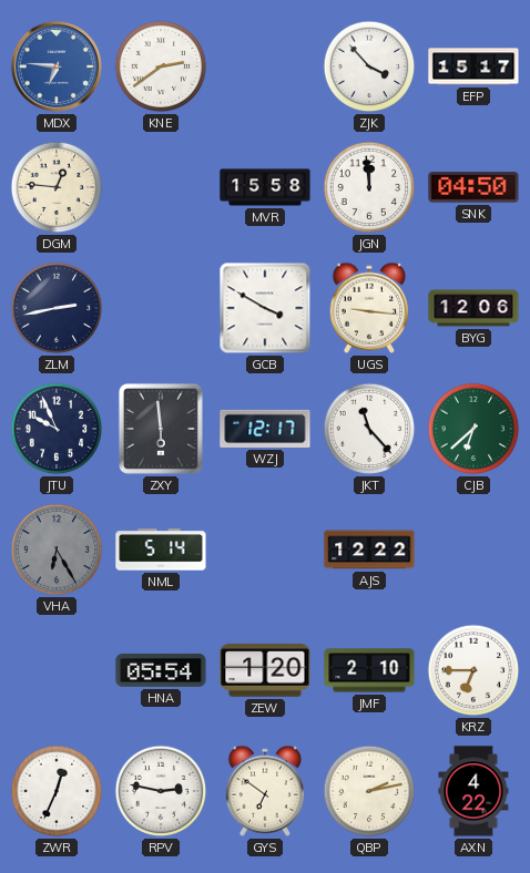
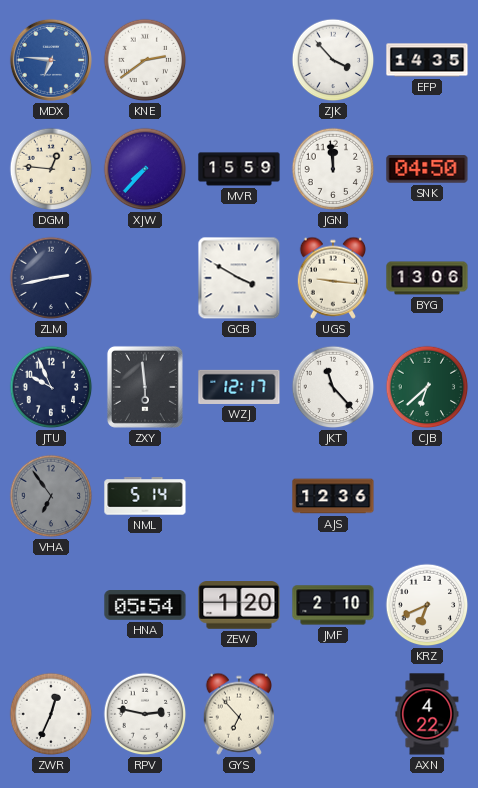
EFP: 15:17 -> 14:35 (427, 60)
XJW: none -> 7:37 (145, 169)
MVR: 15:58 -> 15:59 (239, 169)
BYG: 12:06 -> 13:06 (427, 278)
VHA: 6:25 -> 6:54 (51, 496)
AJS: 12:22 -> 12:36 (333, 496)
KRZ: 6:45 -> 6:41 (427, 605)
GYS: 6:51 -> 6:53 (239, 714)
QBP: 2:13 -> none (369, 791)
